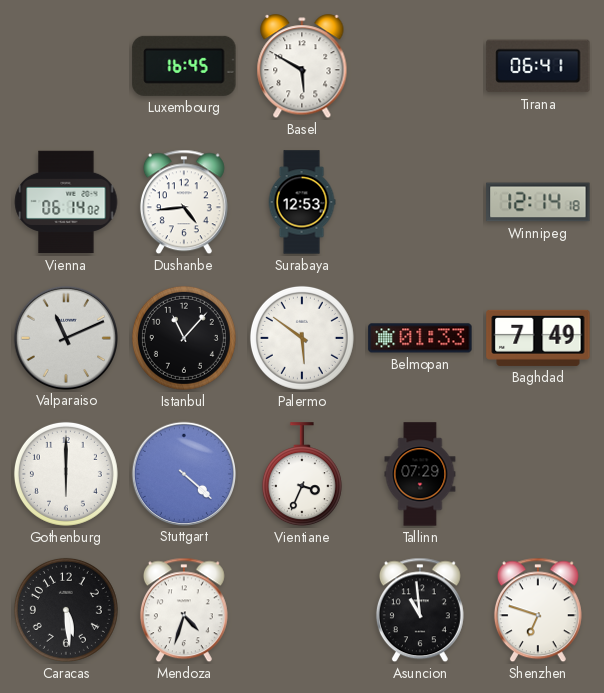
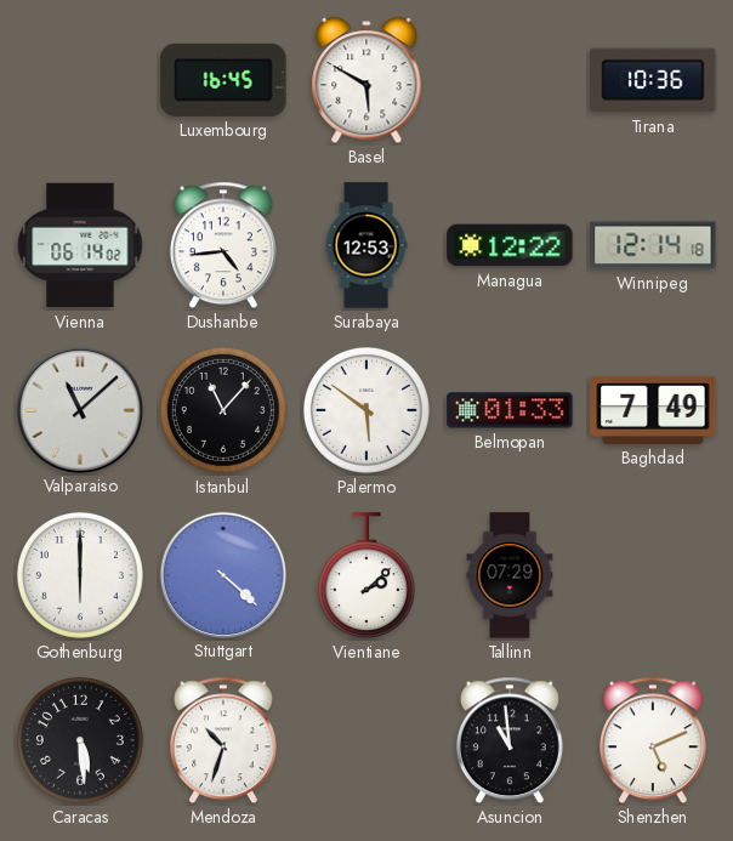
Tirana: 06:41 -> 10:36 (653, 80)
Managua: none -> 12:22 (510, 245)
Valparaiso: 11:11 -> 11:08 (79, 409)
Vientiane: 3:34 -> 2:08 (366, 576)
Mendoza: 4:33 -> 10:33 (223, 740)
Shenzhen: 6:48 -> 5:11 (653, 740)
